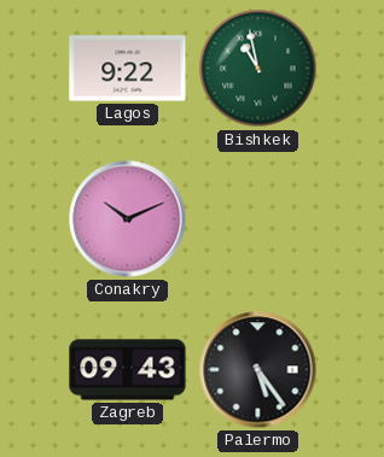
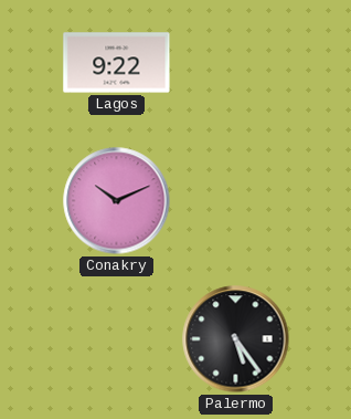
Bishkek: 10:58 -> none (258, 69)
Zagreb: 09:43 -> none (128, 370)
